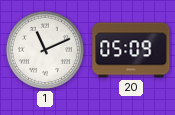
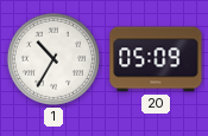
1: 11:11 -> 10:35 (53, 59)
